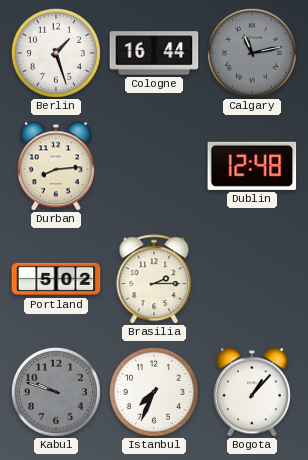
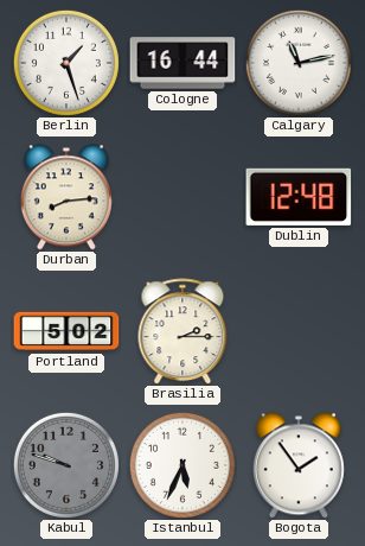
Calgary dial: grey -> white (299, 63)
Istanbul: 7:34 -> 5:34 (182, 465)
Bogota: 1:07 -> 1:54 (299, 465)
